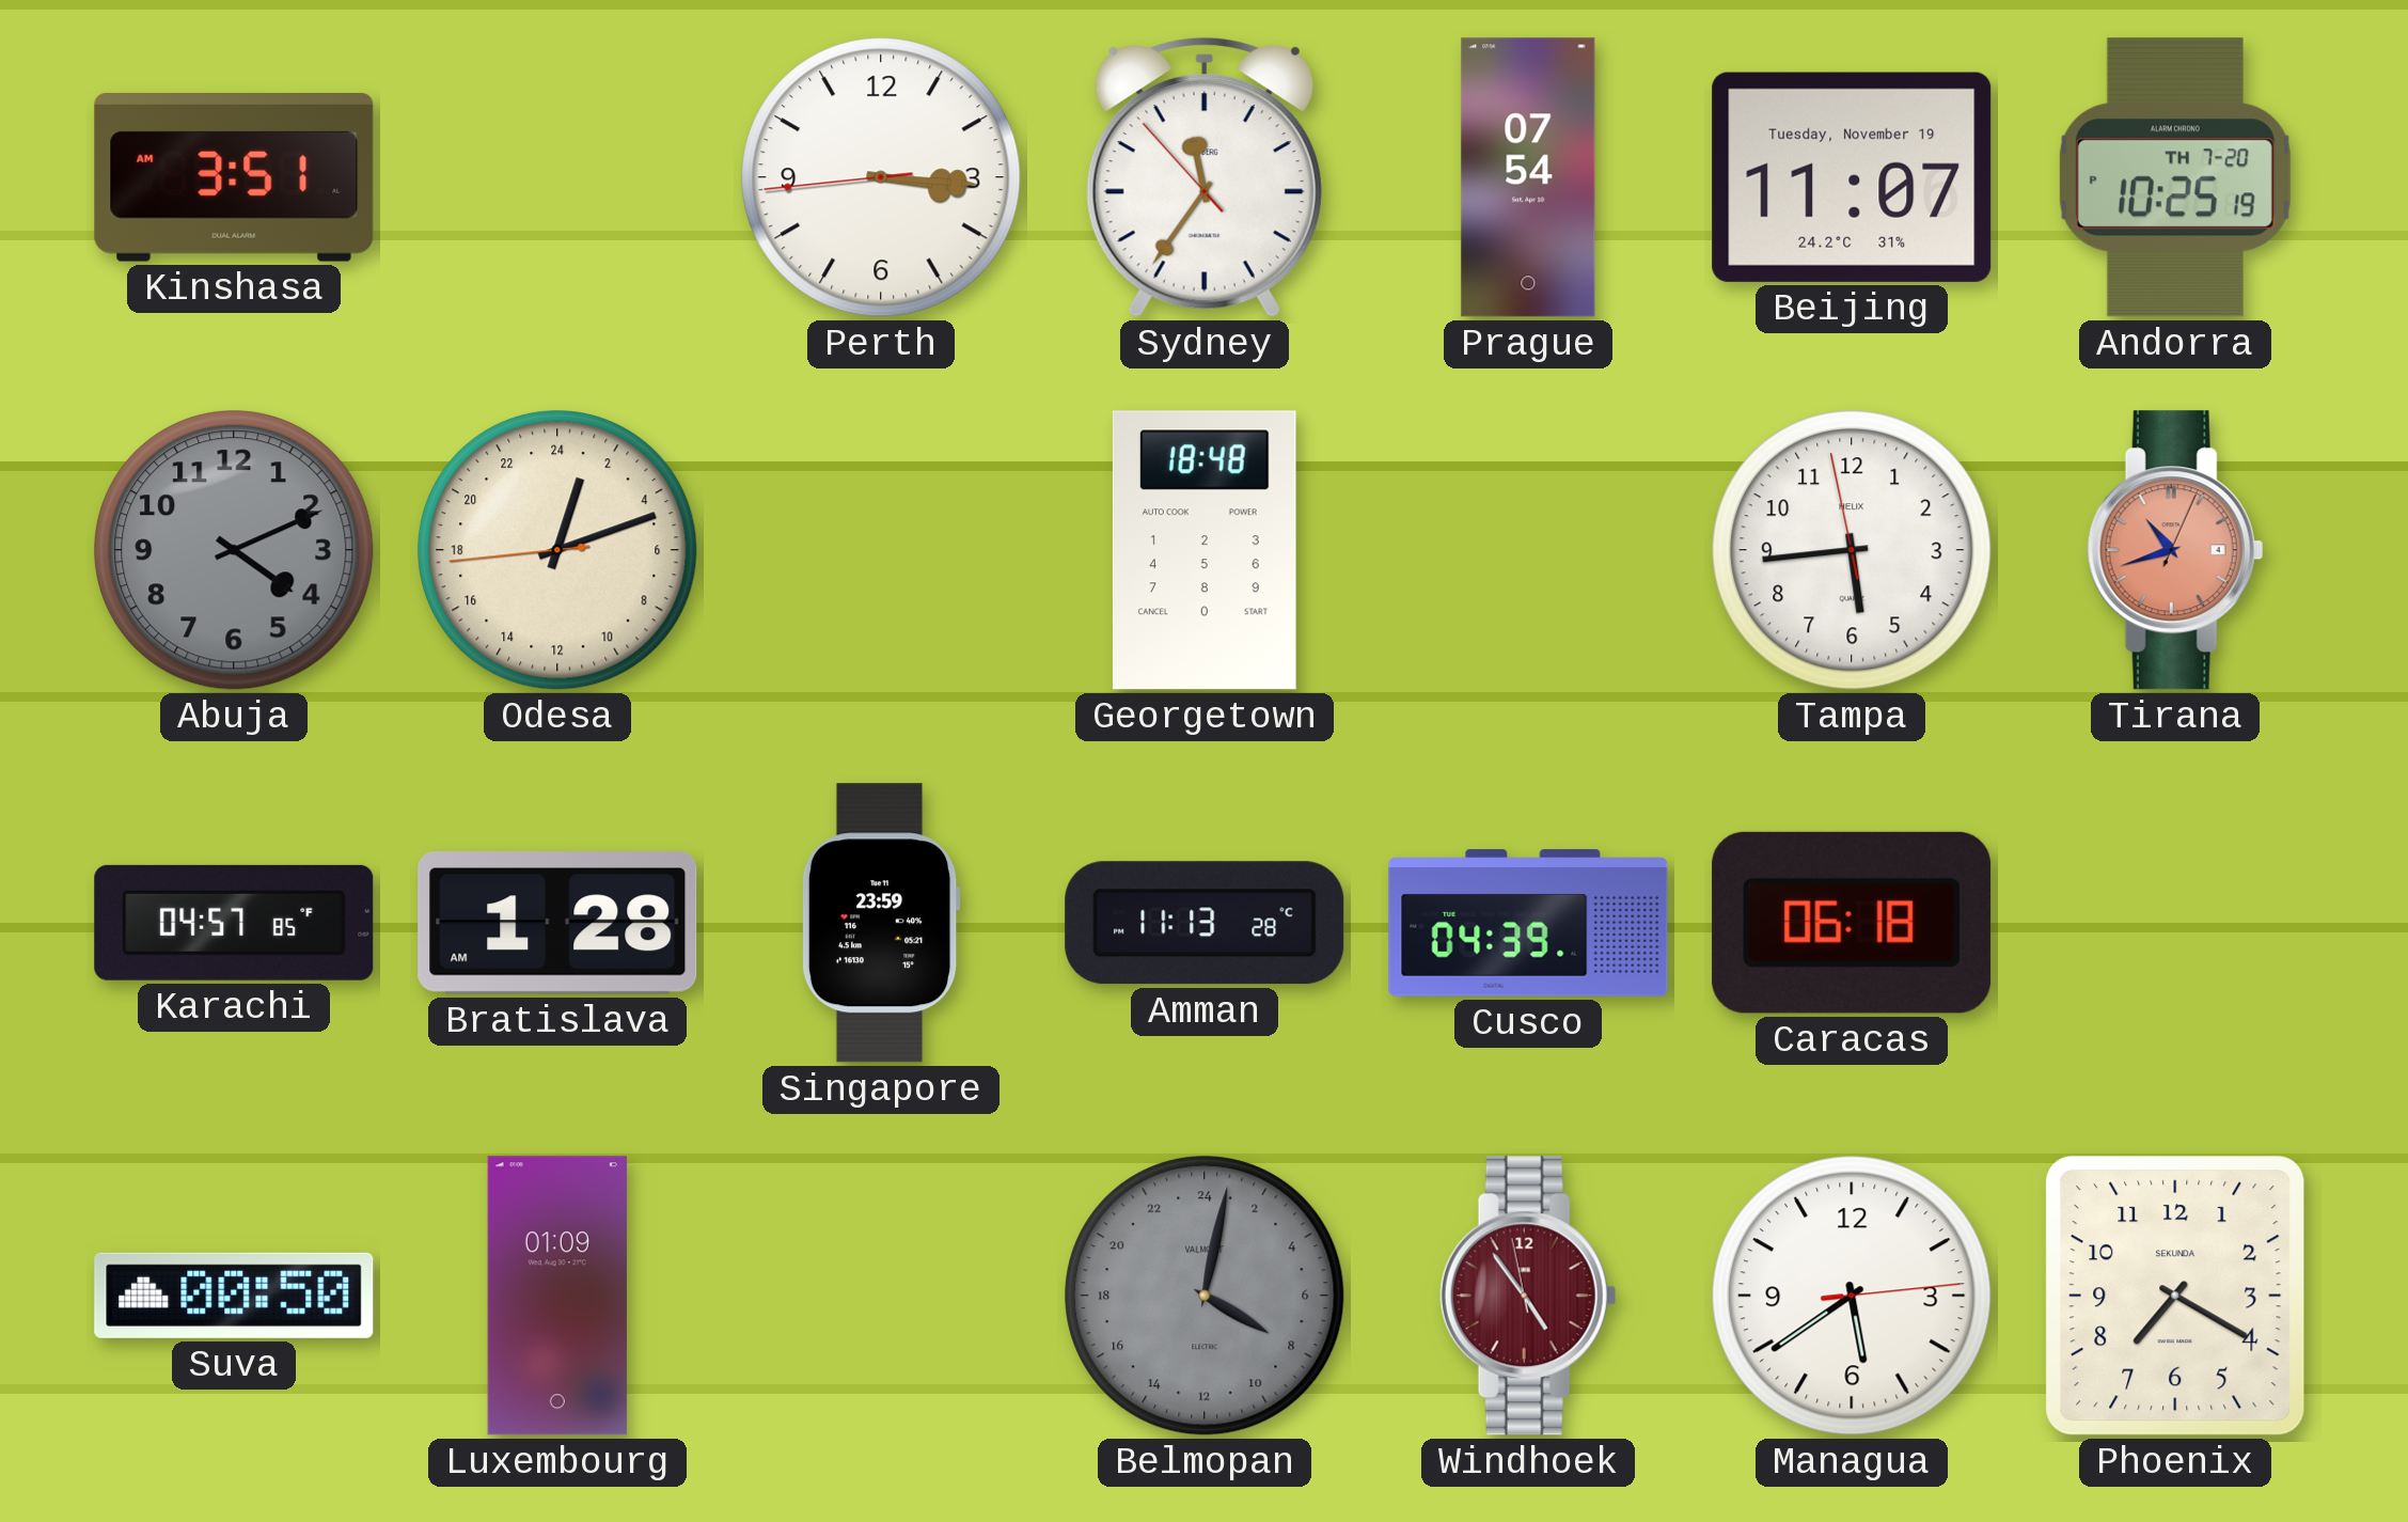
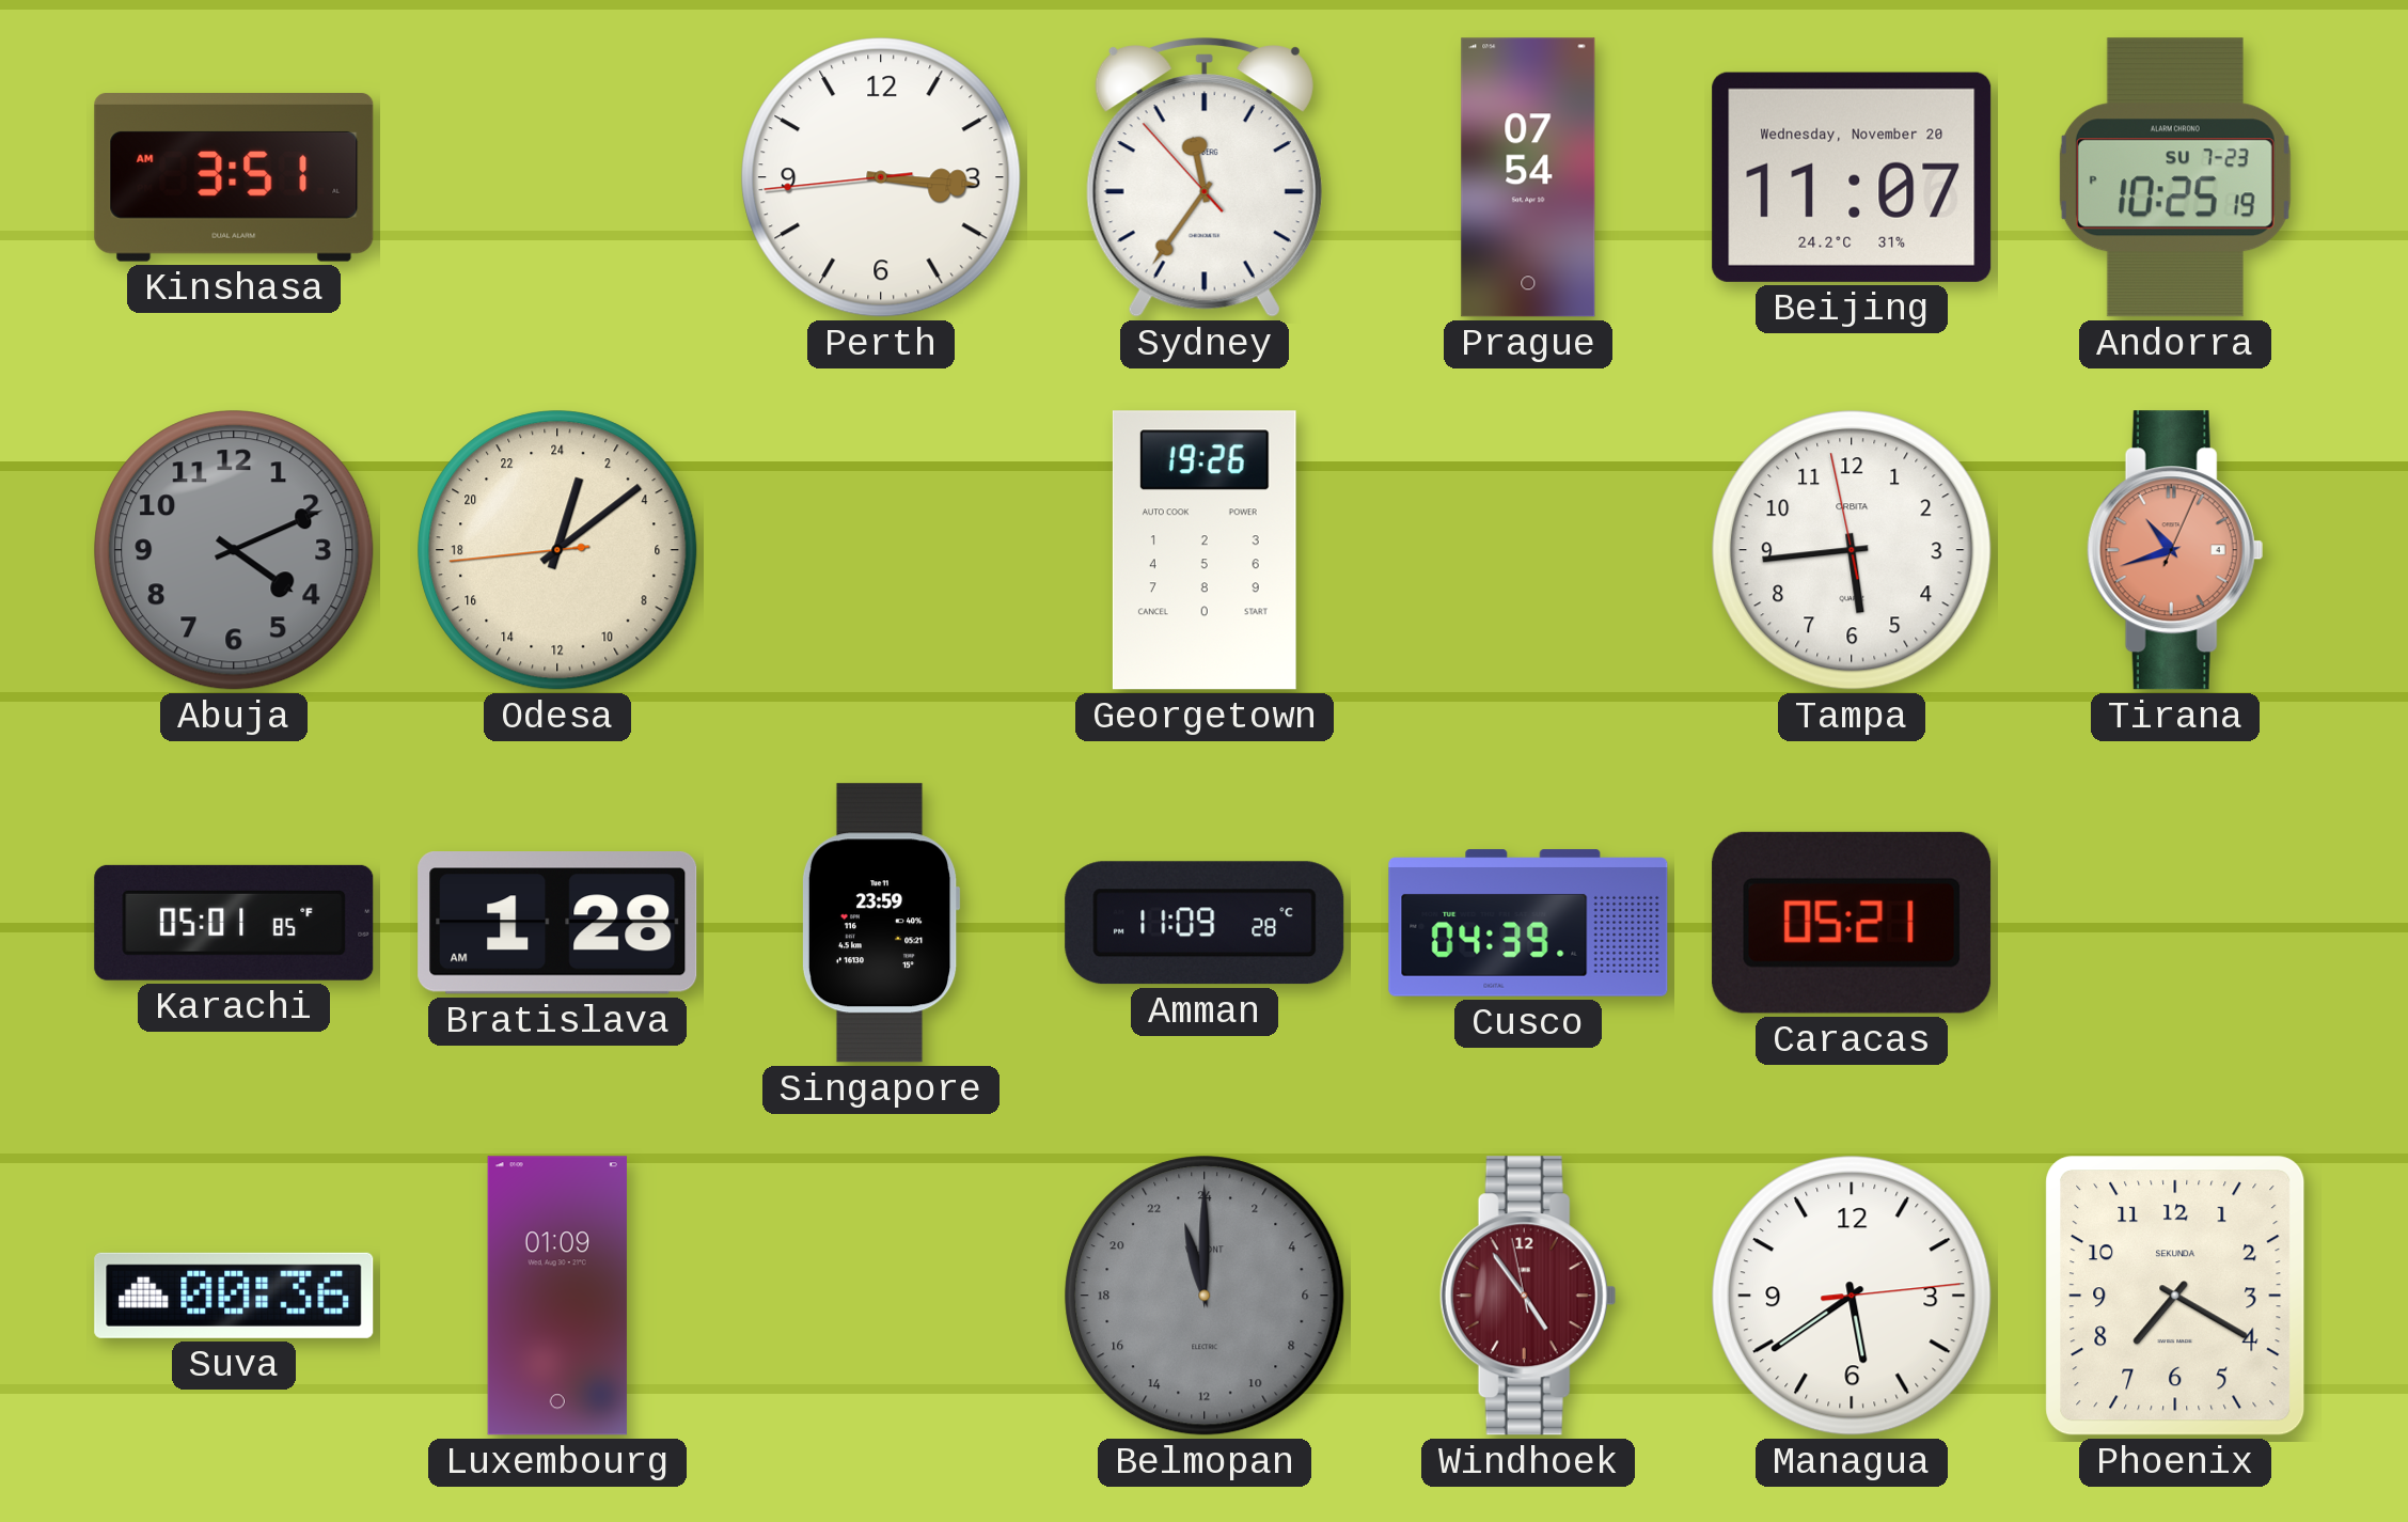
Beijing date: Tuesday, November 19 -> Wednesday, November 20 (1852, 177)
Andorra date: TH 7-20 -> SU 7-23 (2175, 177)
Odesa: 1:11 -> 1:08 (557, 550)
Georgetown: 18:48 -> 19:26 (1205, 550)
Tampa brand: HELIX -> ORBITA (1852, 550)
Karachi: 04:57 -> 05:01 (234, 923)
Amman: 11:13 -> 11:09 (1205, 923)
Caracas: 06:18 -> 05:21 (1852, 923)
Suva: 00:50 -> 00:36 (234, 1296)
Belmopan: 8:02 -> 23:00 (1205, 1296)
